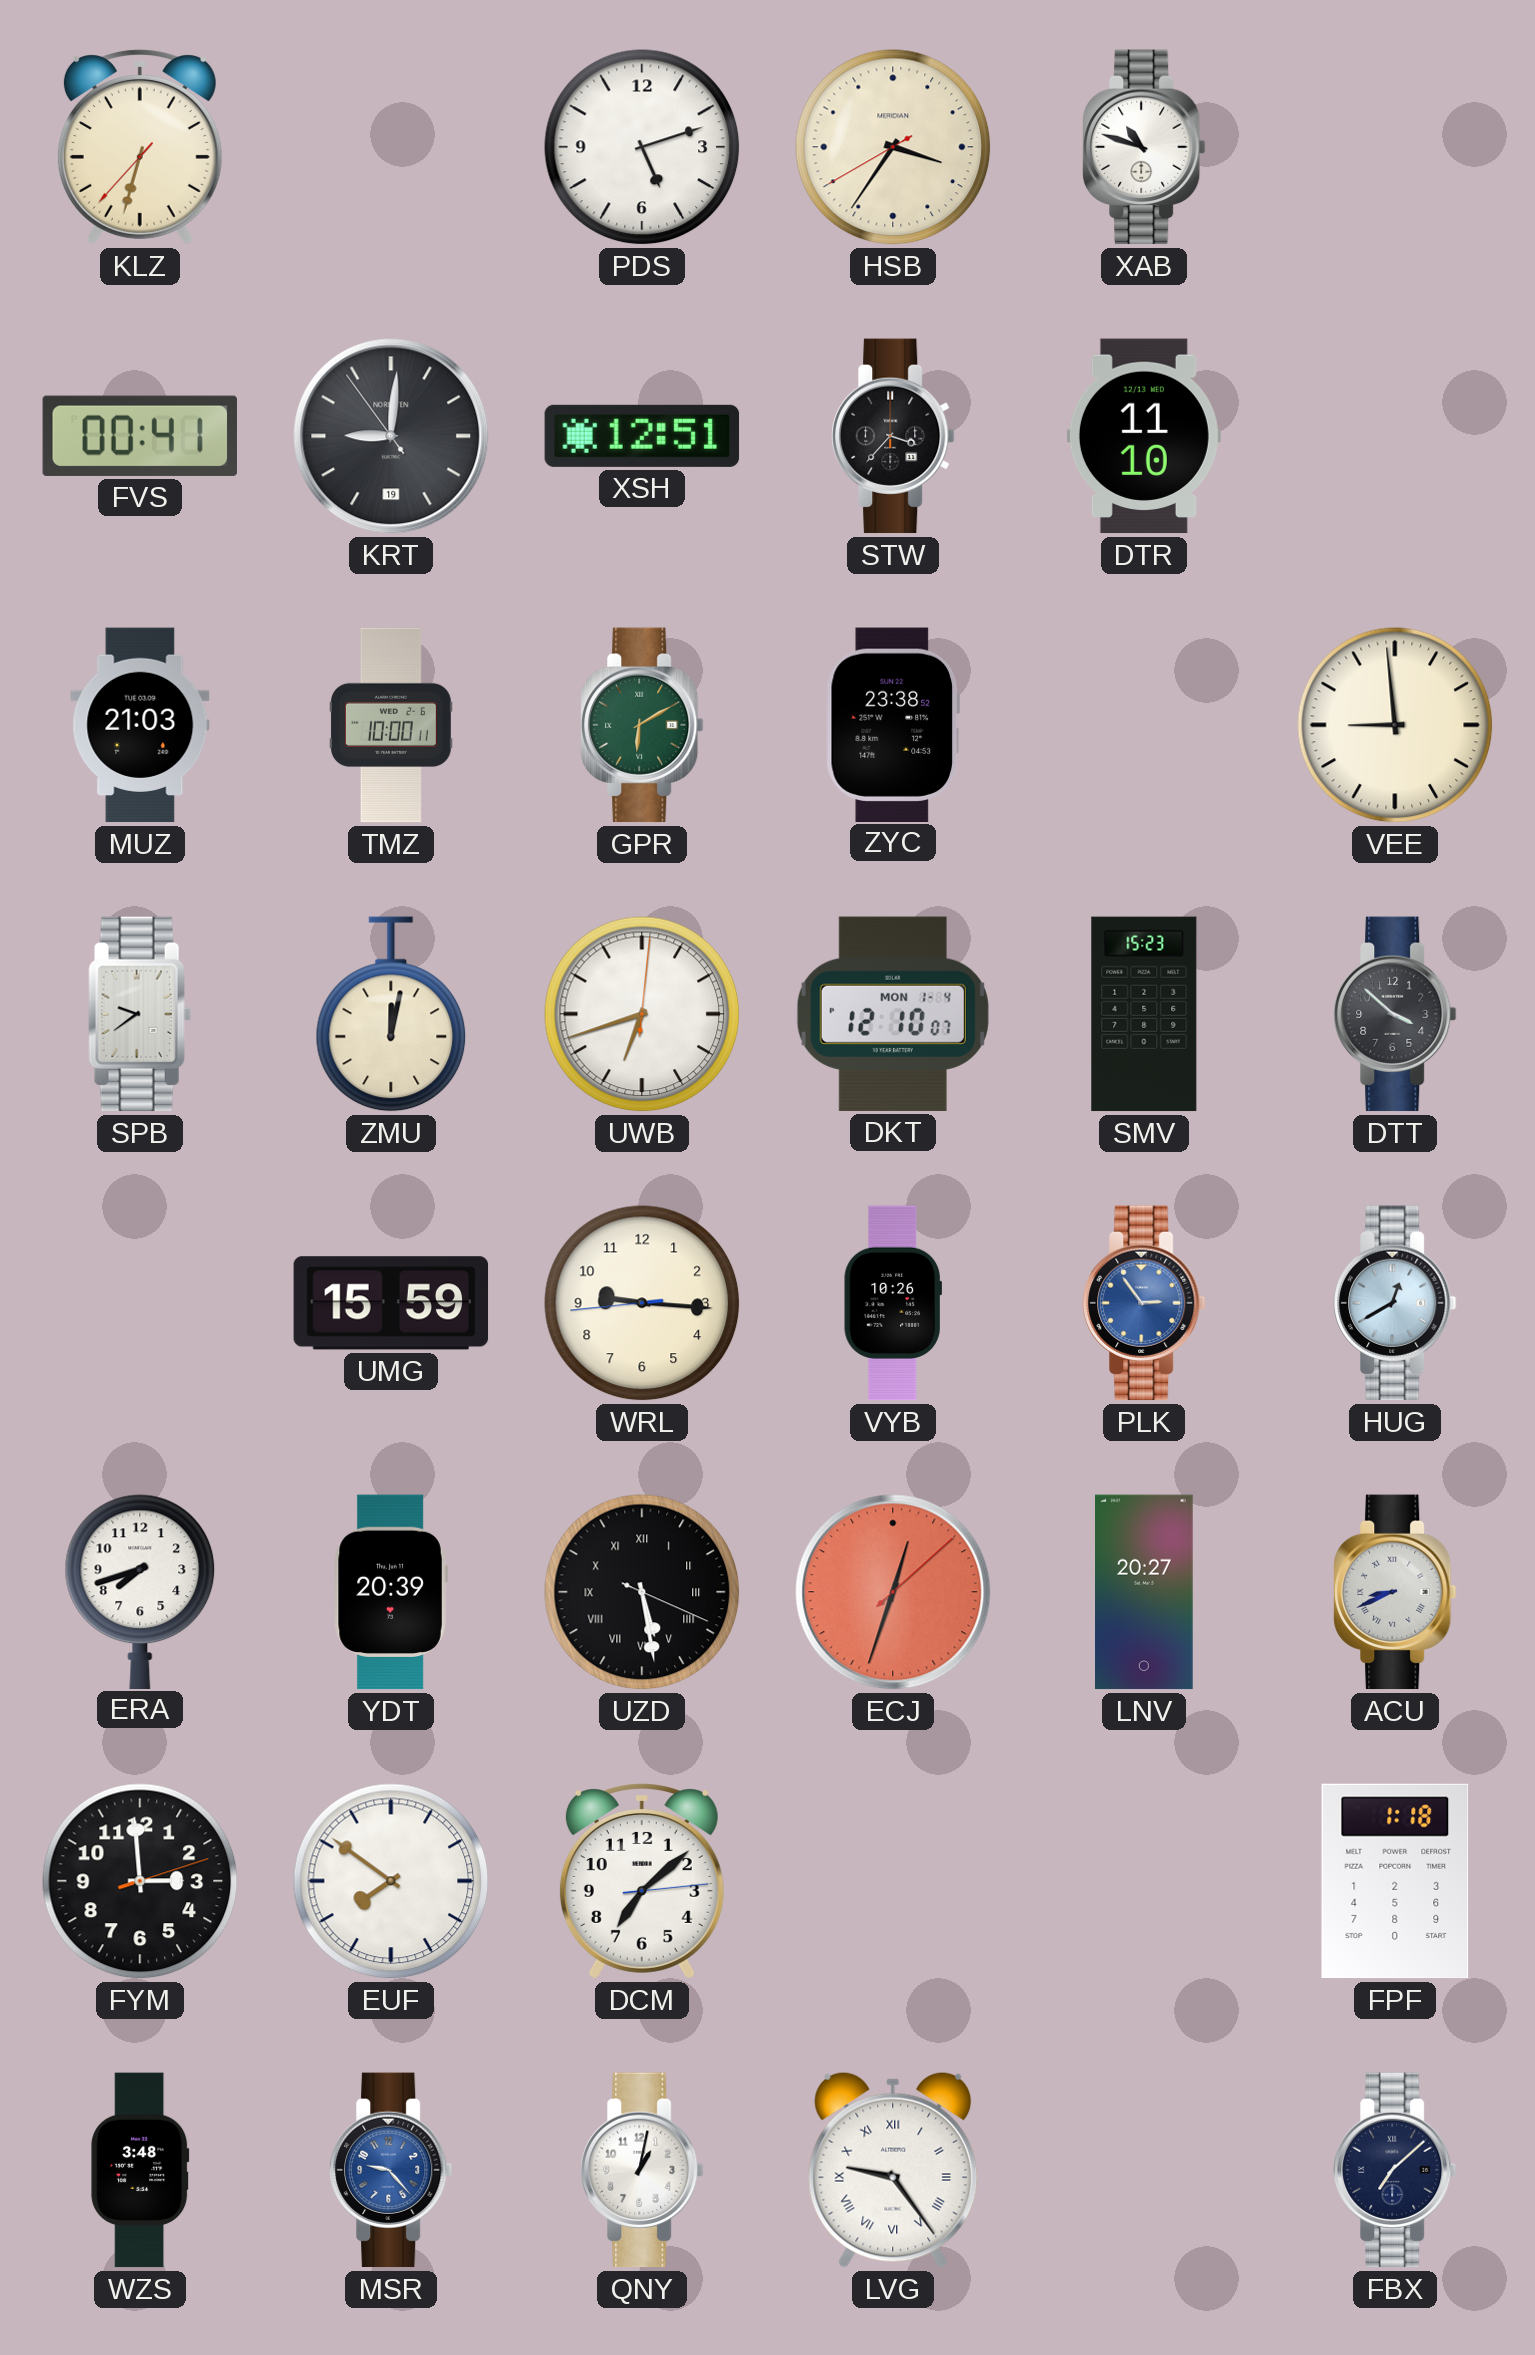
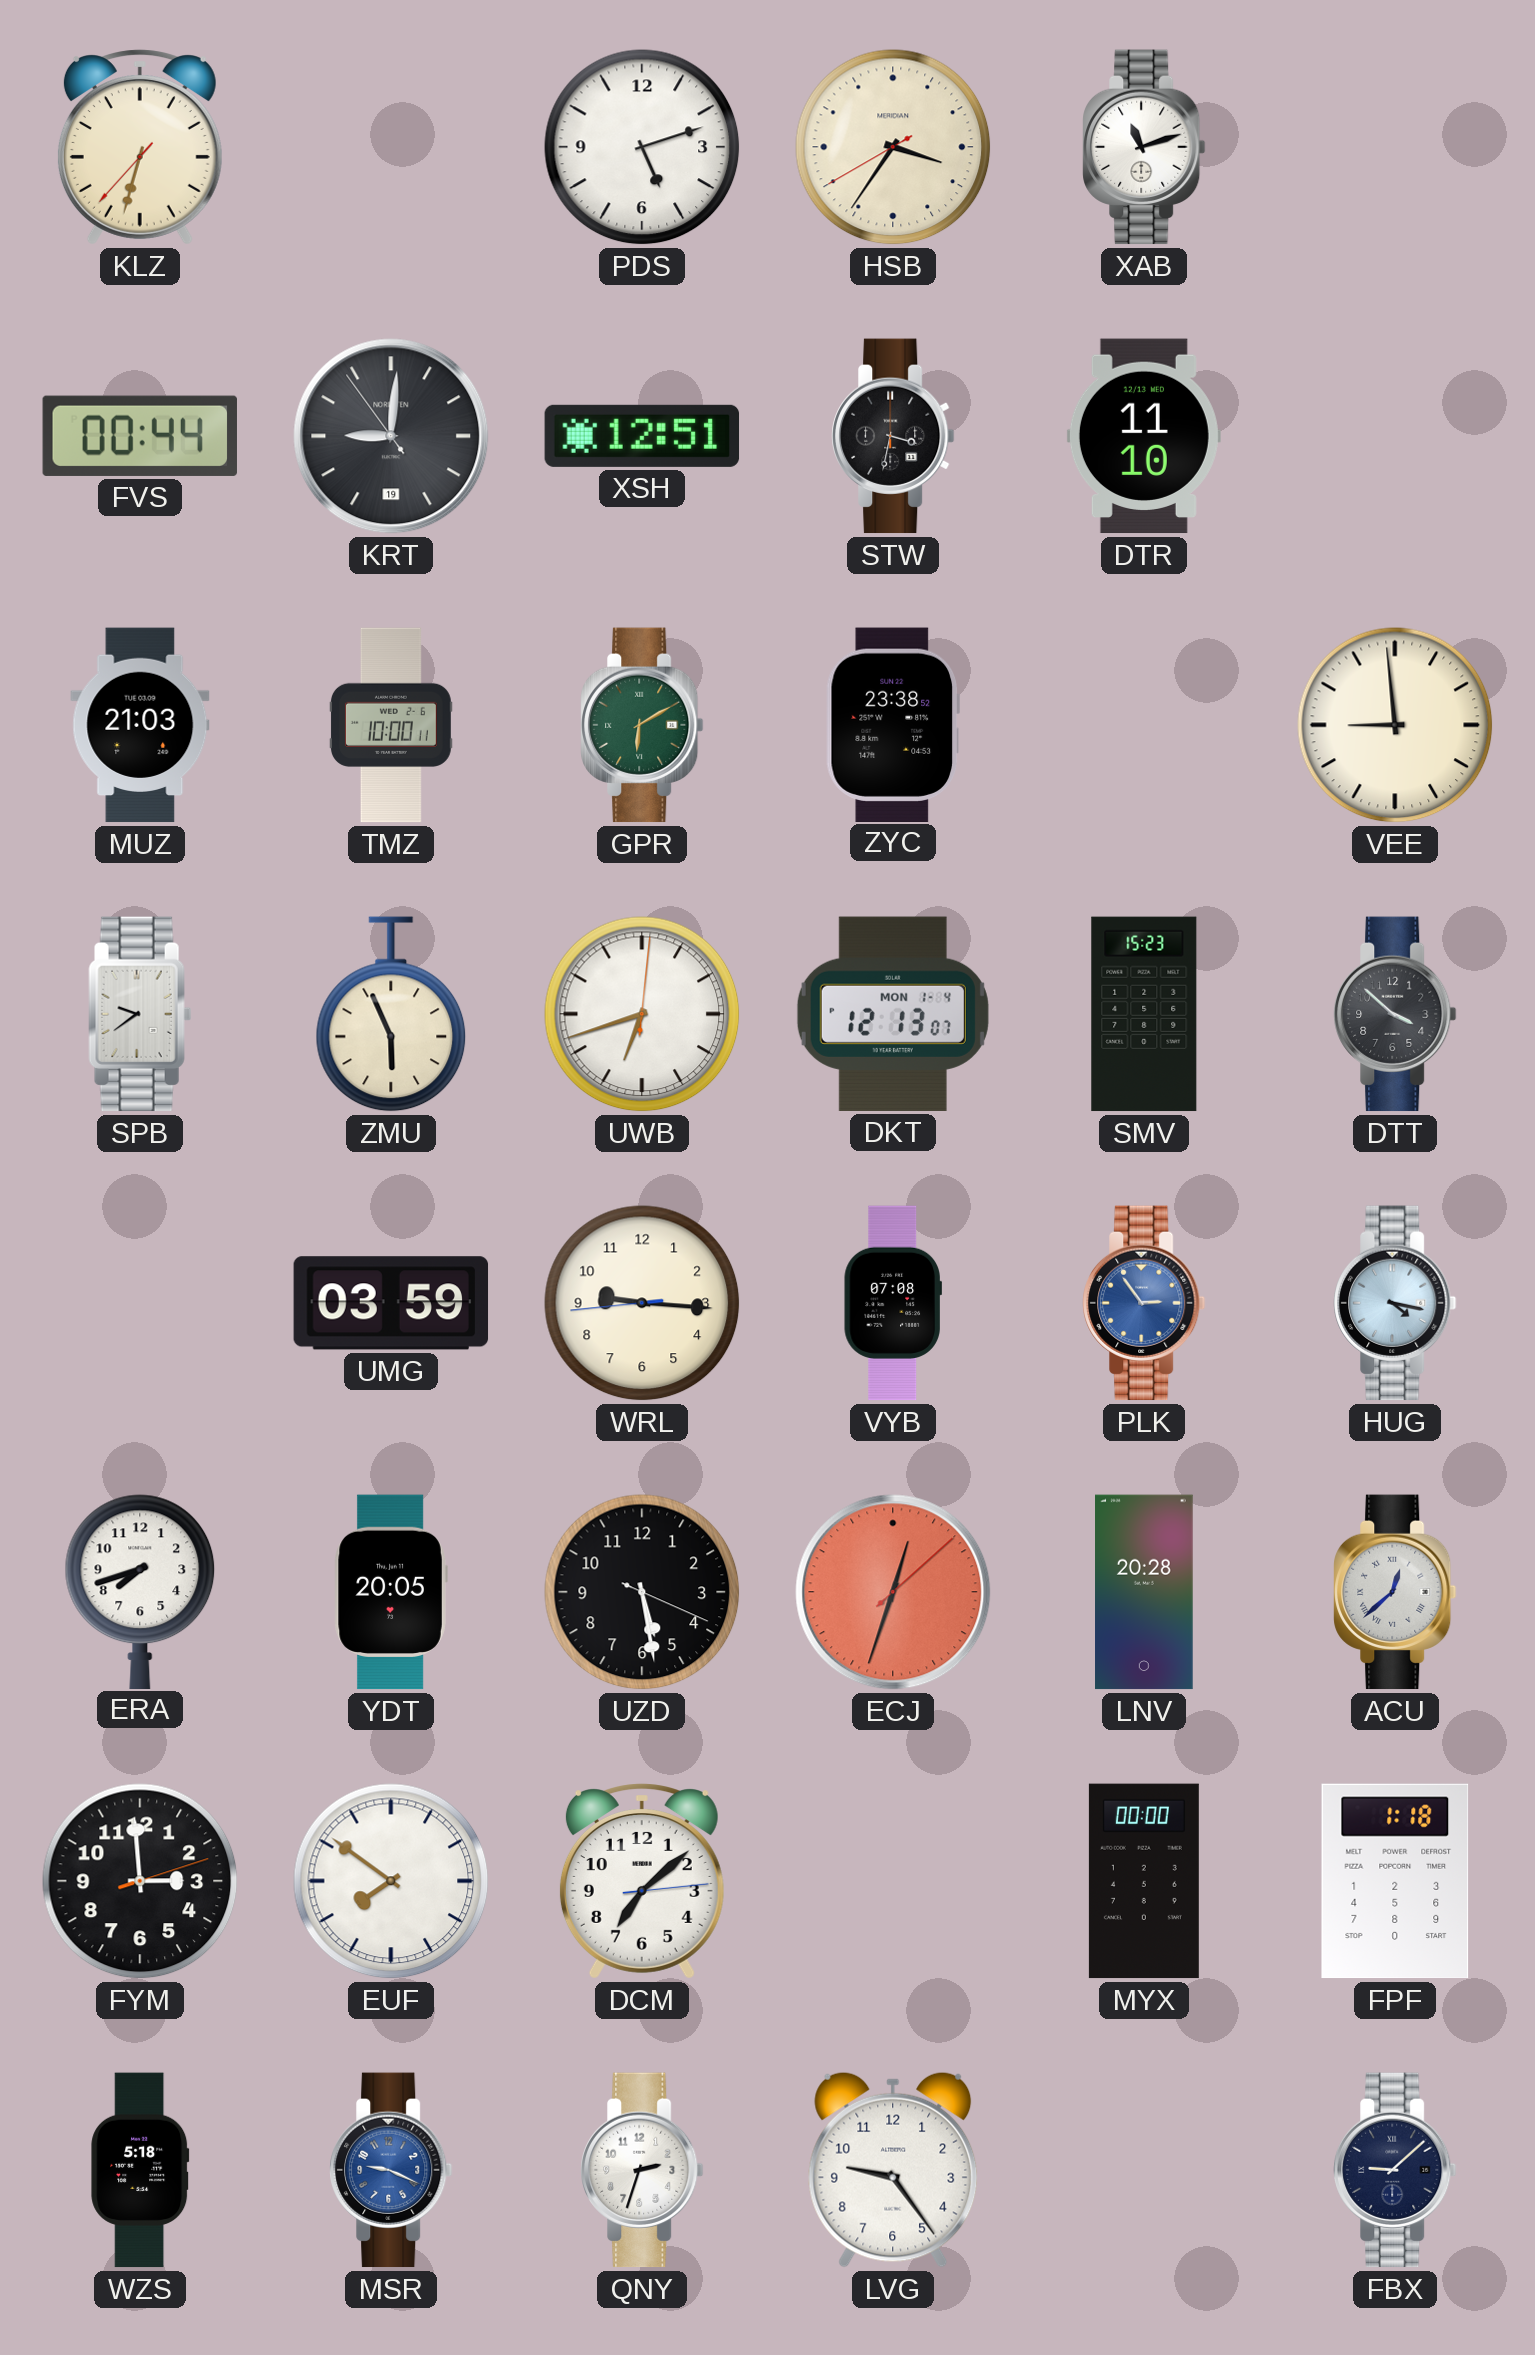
XAB: 10:48 -> 11:12 (1144, 147)
FVS: 00:41 -> 00:44 (140, 436)
STW: 3:37 -> 3:32 (893, 436)
ZMU: 12:02 -> 5:56 (391, 1014)
DKT: 12:10 -> 12:13 (893, 1014)
UMG: 15:59 -> 03:59 (391, 1303)
VYB: 10:26 -> 07:08 (893, 1303)
HUG: 12:40 -> 4:17 (1395, 1303)
YDT: 20:39 -> 20:05 (391, 1592)
UZD numerals: Roman -> Arabic (642, 1592)
LNV: 20:27 -> 20:28 (1145, 1592)
ACU: 8:41 -> 12:38 (1395, 1592)
MYX: none -> 00:00 (1144, 1881)
WZS: 3:48 -> 5:18 (140, 2170)
MSR: 9:23 -> 9:19 (391, 2170)
QNY: 1:02 -> 2:33 (642, 2170)
LVG numerals: Roman -> Arabic (893, 2170)
FBX: 7:08 -> 9:08 (1395, 2170)
